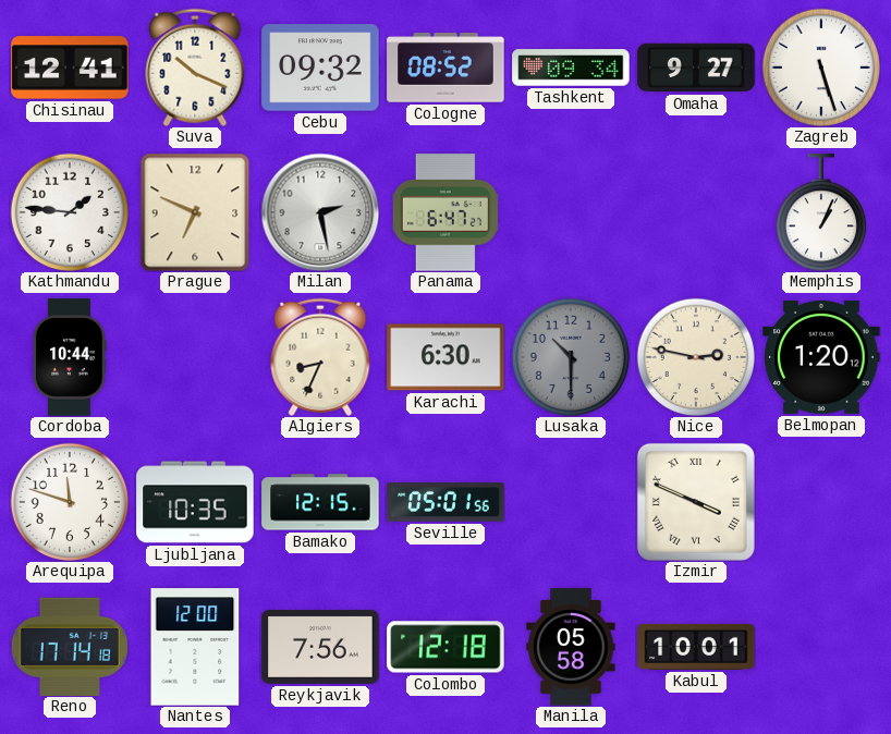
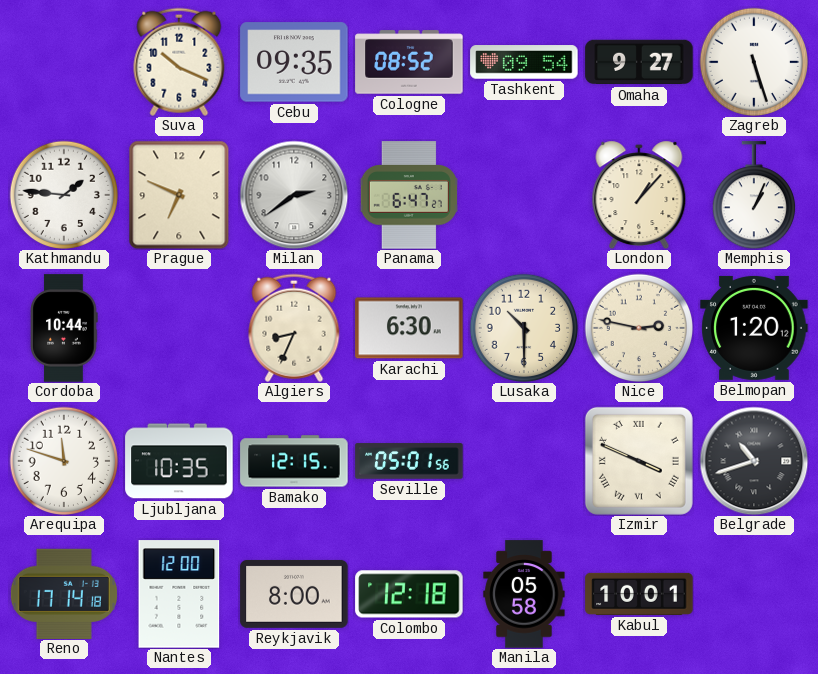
Chisinau: 12:41 -> none (70, 68)
Cebu: 09:32 -> 09:35 (294, 62)
Tashkent: 09:34 -> 09:54 (524, 62)
Milan: 2:28 -> 2:39 (294, 195)
London: none -> 1:07 (639, 195)
Lusaka dial: grey -> cream (523, 327)
Belgrade: none -> 10:42 (754, 461)
Reykjavik: 7:56 -> 8:00 (294, 594)
